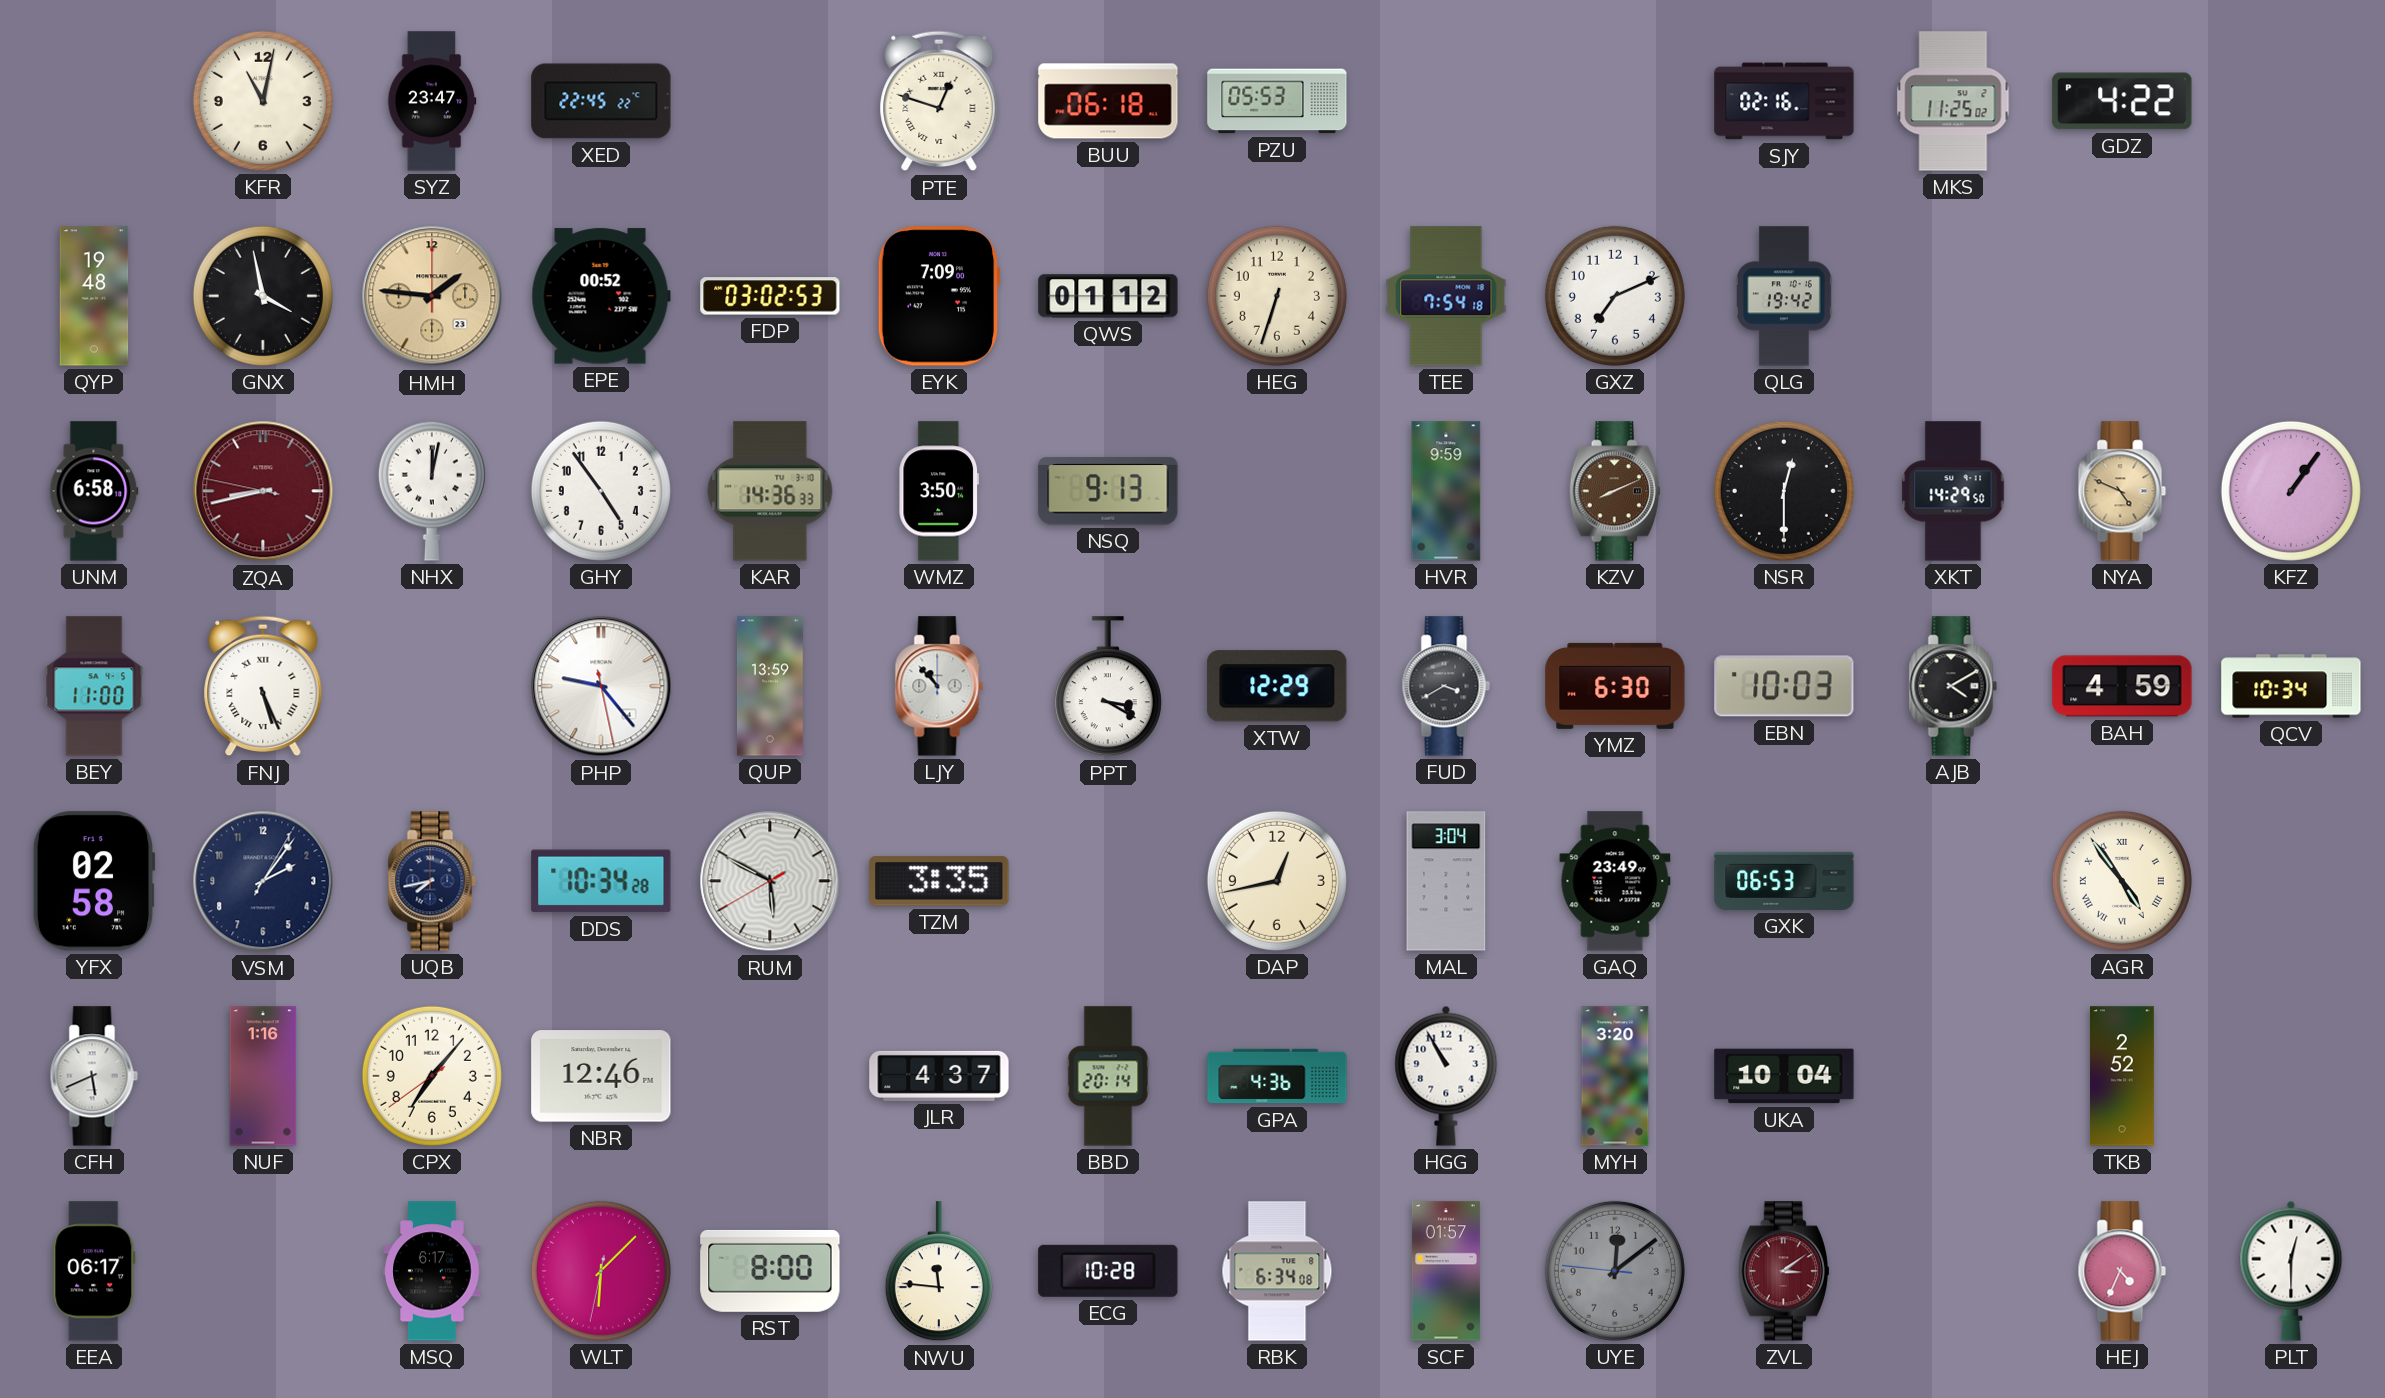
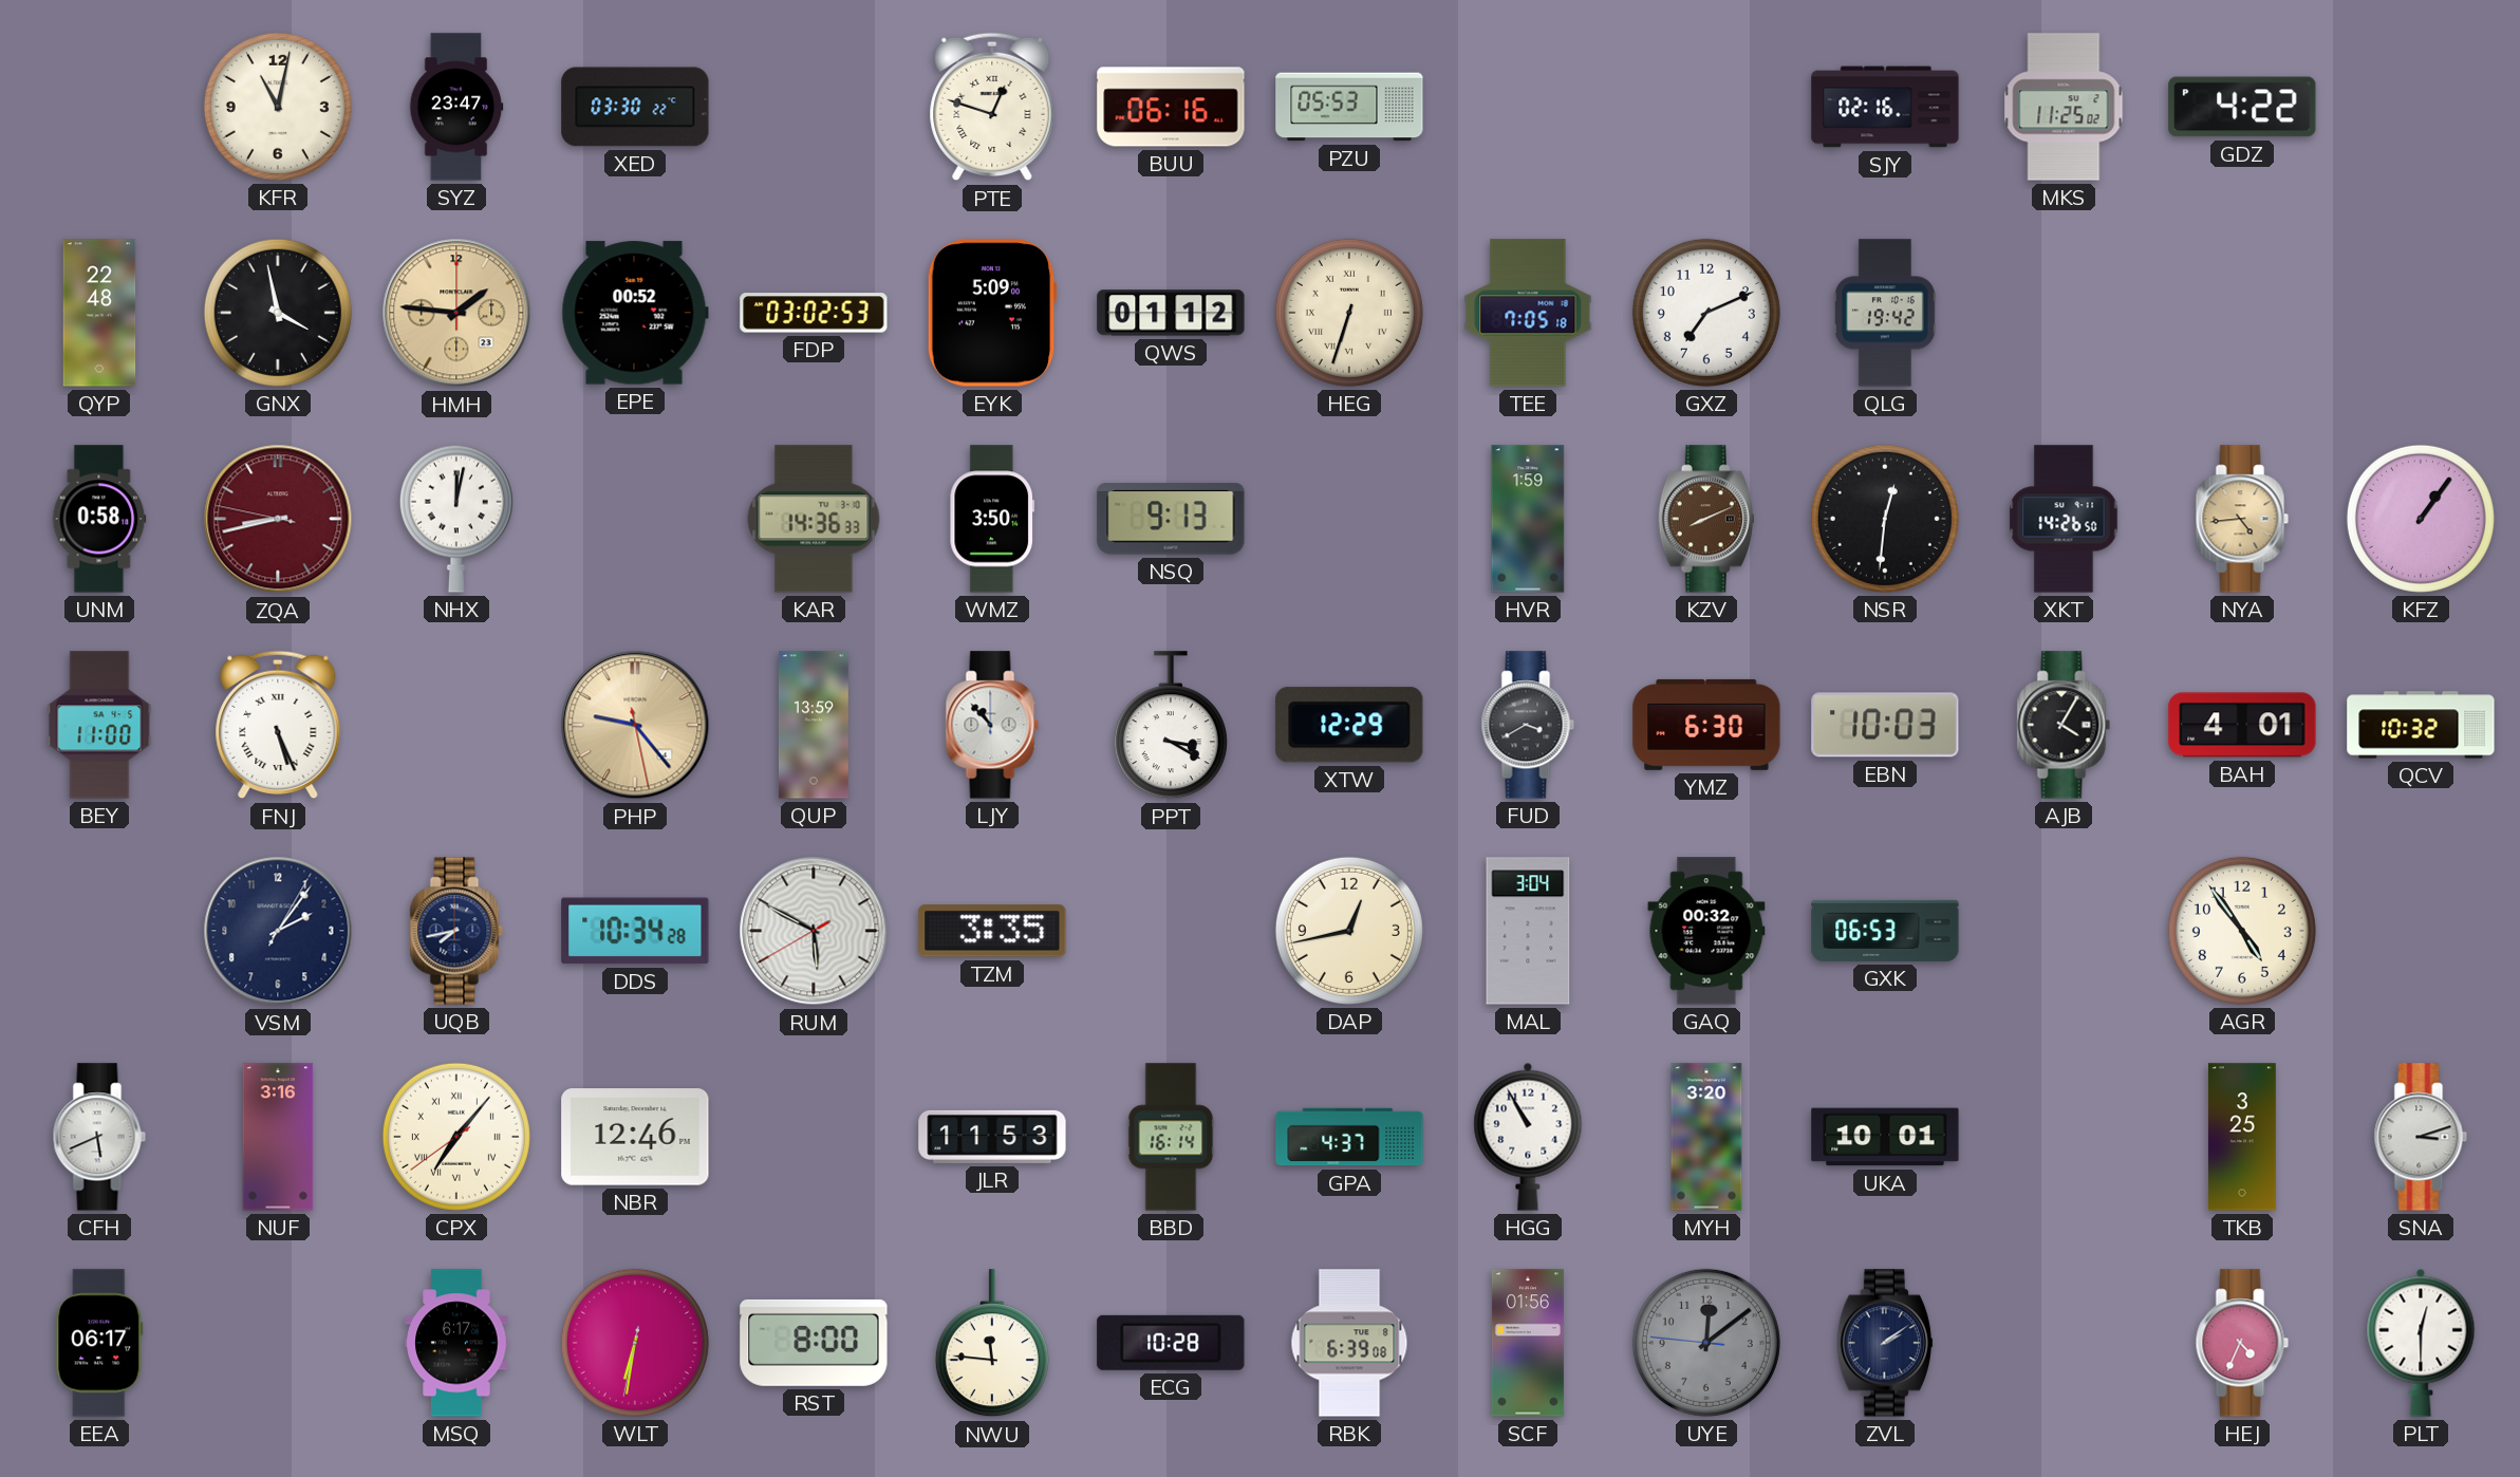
XED: 22:45 -> 03:30 (635, 107)
BUU: 06:18 -> 06:16 (1171, 107)
QYP: 19:48 -> 22:48 (99, 313)
EYK: 7:09 -> 5:09 (992, 313)
HEG numerals: Arabic -> Roman (1349, 313)
TEE: 7:54 -> 7:05 (1528, 313)
UNM: 6:58 -> 0:58 (99, 519)
GHY: 4:54 -> none (601, 491)
HVR: 9:59 -> 1:59 (1528, 519)
NSR: 12:30 -> 12:31 (1885, 519)
XKT: 14:29 -> 14:26 (2064, 519)
NYA: 4:49 -> 4:44 (2242, 519)
PHP dial: white -> champagne (635, 725)
AJB: 4:10 -> 4:05 (2064, 725)
BAH: 4:59 -> 4:01 (2242, 725)
QCV: 10:34 -> 10:32 (2421, 725)
YFX: 02:58 -> none (94, 881)
GAQ: 23:49 -> 00:32 (1706, 931)
AGR numerals: Roman -> Arabic (2242, 931)
NUF: 1:16 -> 3:16 (278, 1137)
CPX numerals: Arabic -> Roman (456, 1137)
JLR: 4:37 -> 11:53 (992, 1137)
BBD: 20:14 -> 16:14 (1171, 1137)
GPA: 4:36 -> 4:37 (1349, 1137)
UKA: 10:04 -> 10:01 (1885, 1137)
TKB: 2:52 -> 3:25 (2243, 1137)
SNA: none -> 3:12 (2421, 1137)
WLT: 6:07 -> 6:31 (635, 1343)
RBK: 6:34 -> 6:39 (1349, 1343)
SCF: 01:57 -> 01:56 (1528, 1343)
ZVL: 3:09 -> 2:09 (1885, 1343)
ZVL dial: burgundy -> navy (1885, 1343)
